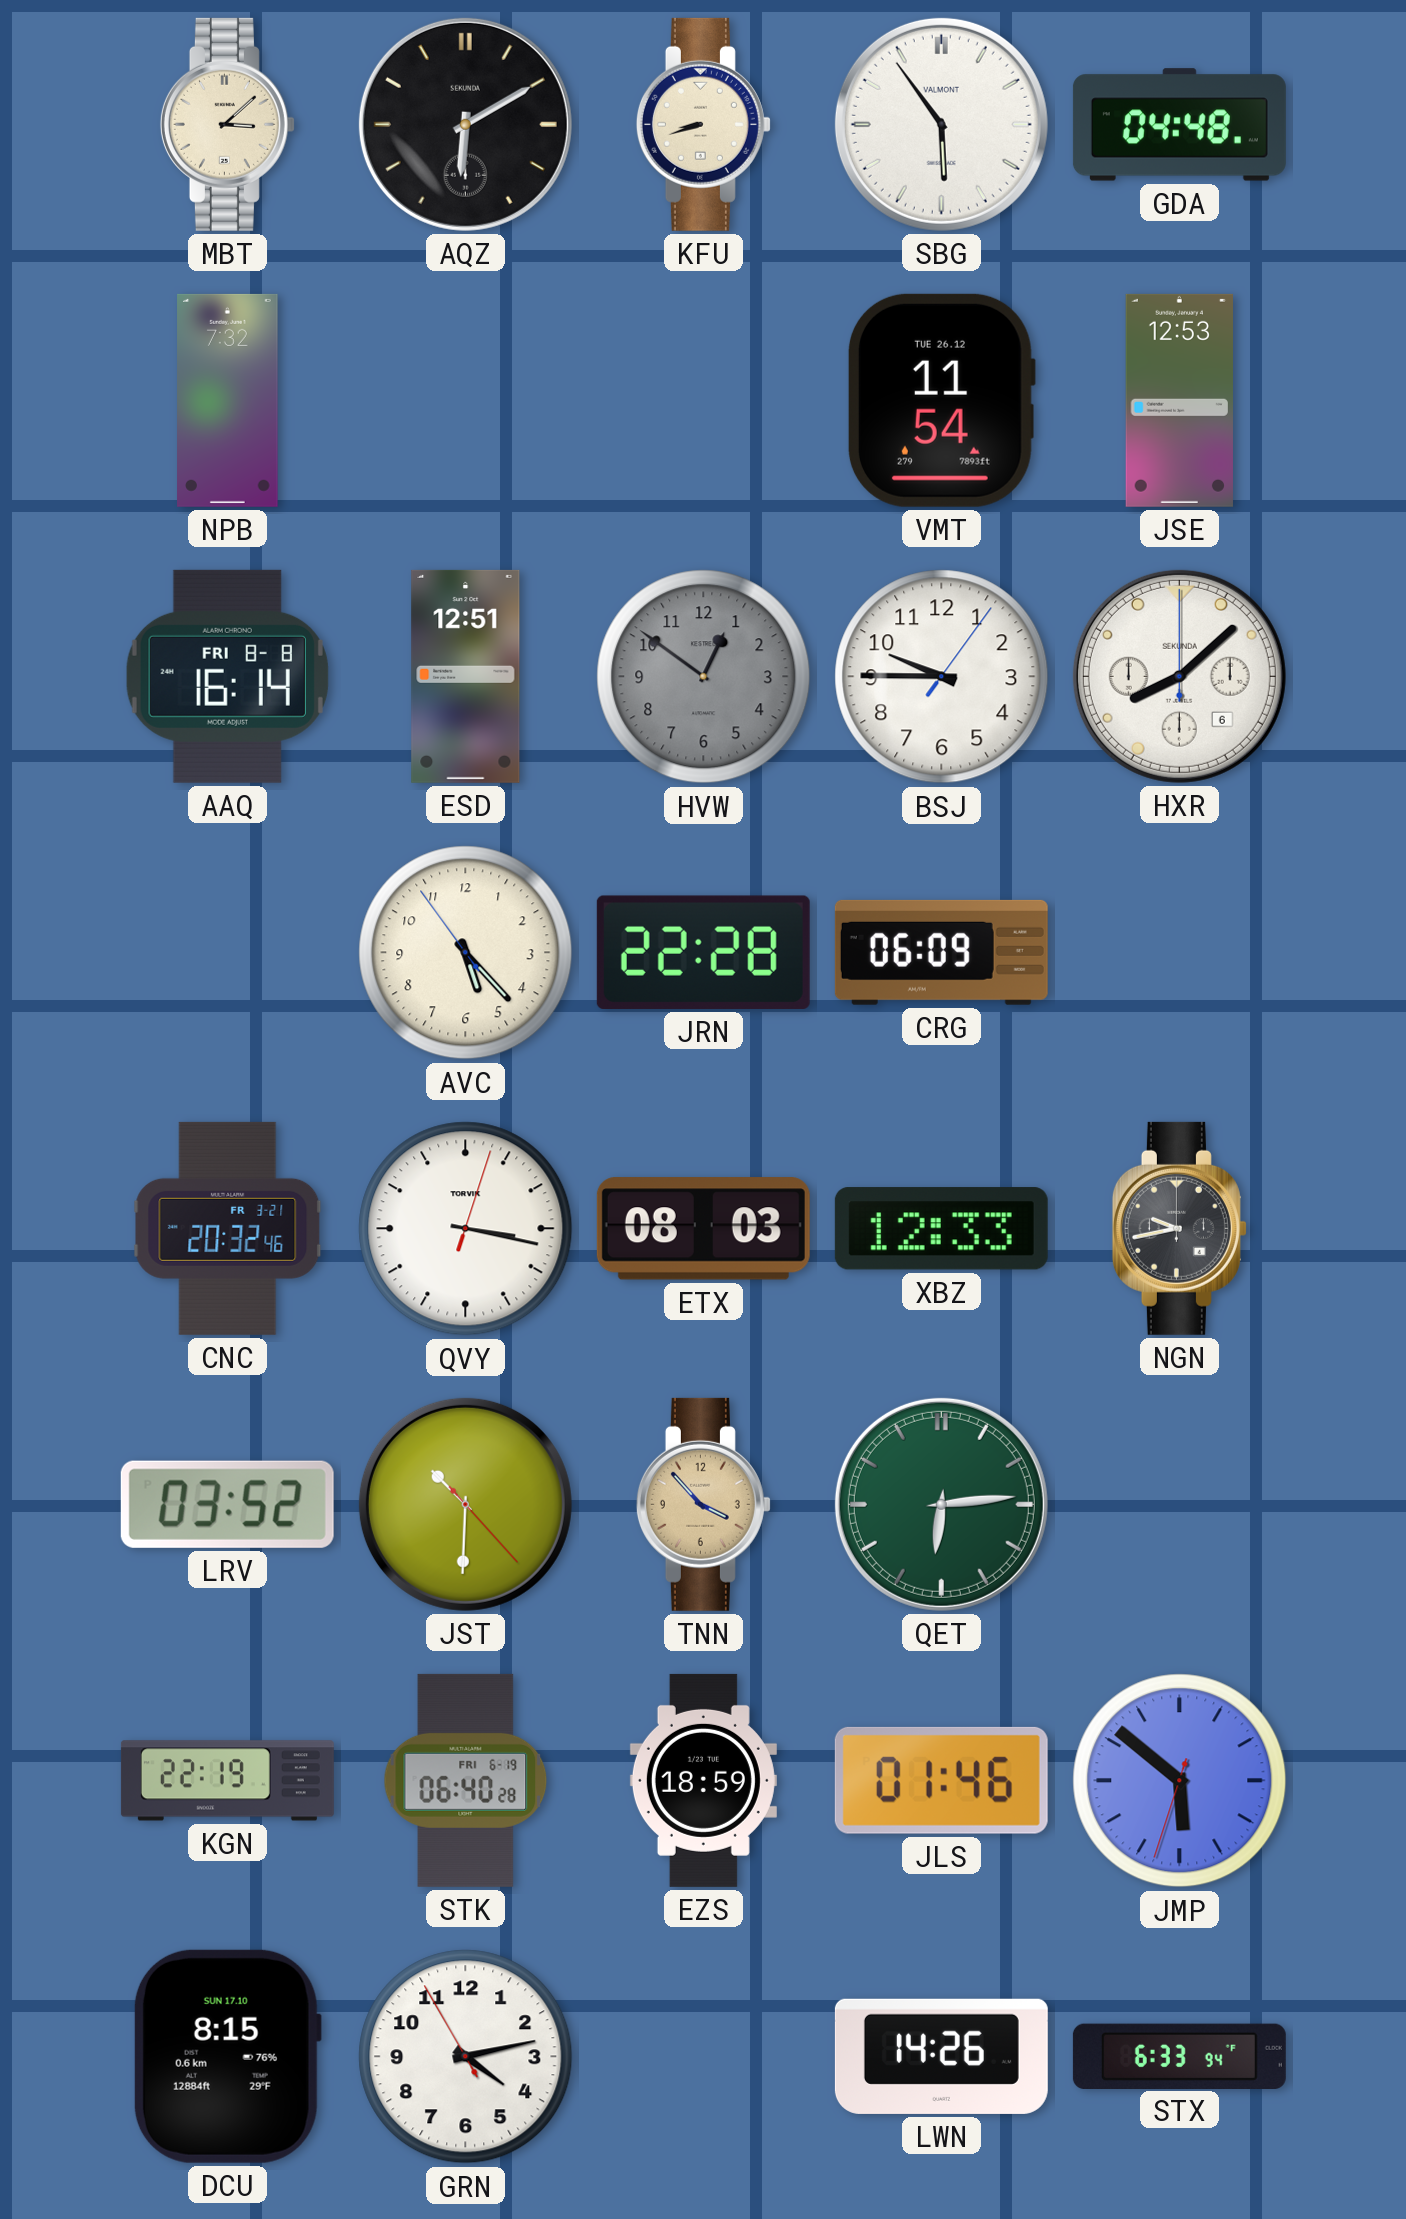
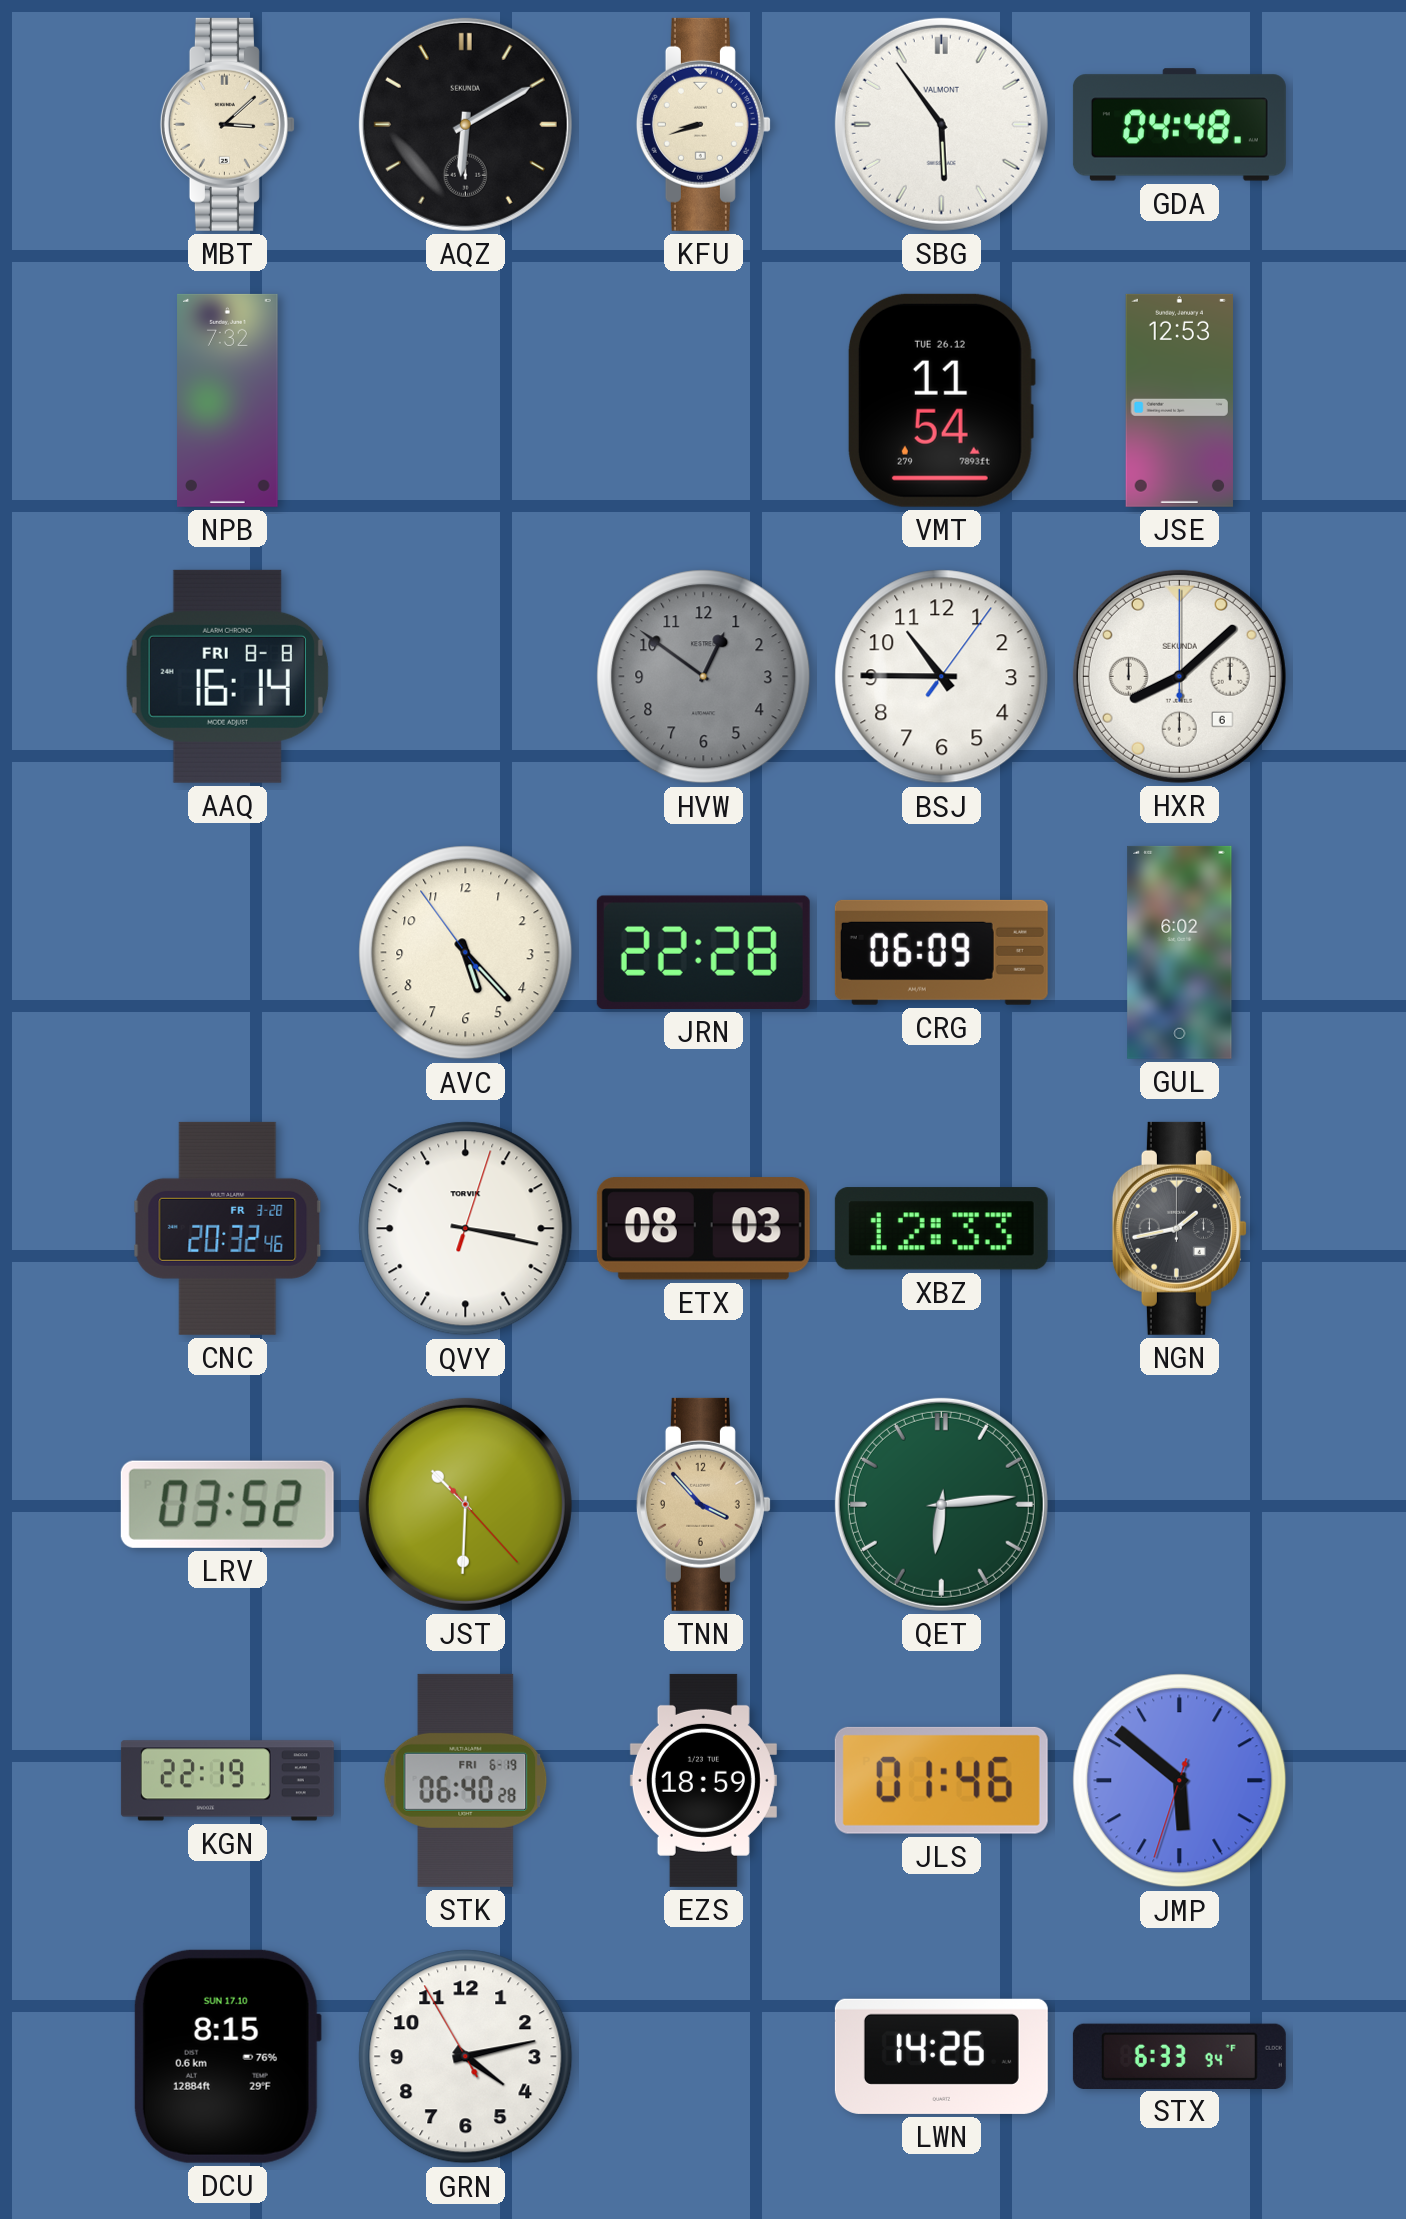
ESD: 12:51 -> none (466, 676)
BSJ: 9:45 -> 10:45 (942, 677)
GUL: none -> 6:02 (1180, 952)
CNC date: FR 3-21 -> FR 3-28 (228, 1228)
NGN: 9:43 -> 1:43 (1179, 1228)
